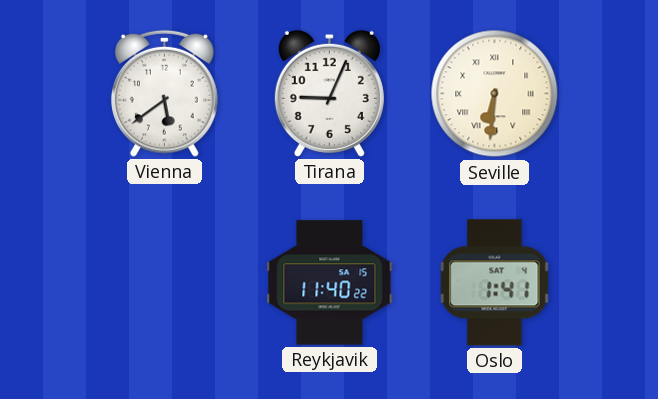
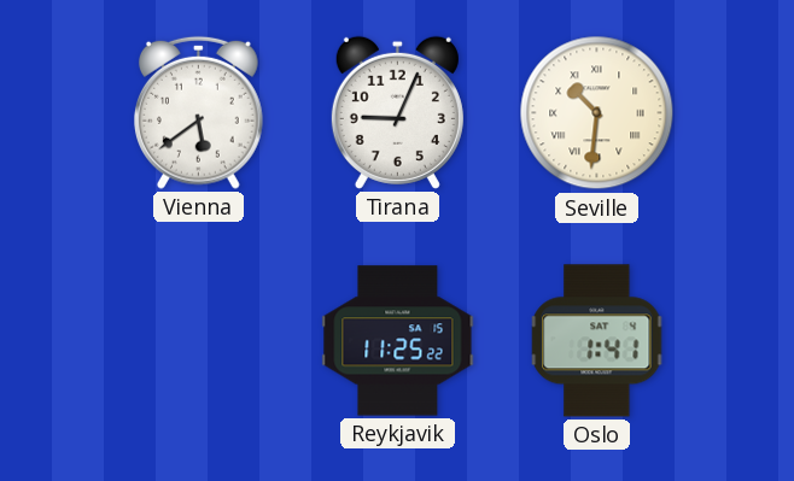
Seville: 6:31 -> 10:31 (597, 113)
Reykjavik: 11:40 -> 11:25 (398, 341)
